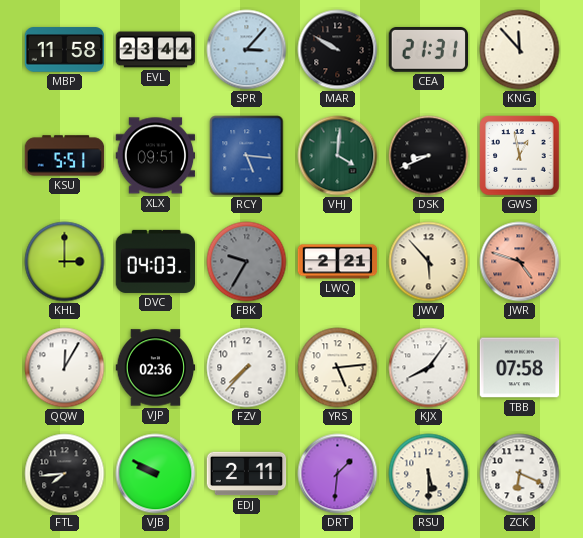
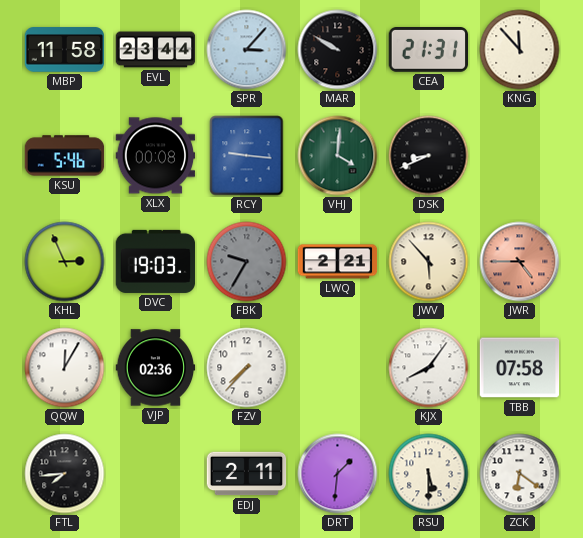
KSU: 5:51 -> 5:46 (65, 156)
XLX: 09:51 -> 00:08 (156, 156)
RCY: 5:16 -> 9:16 (247, 156)
GWS: 12:58 -> none (520, 156)
KHL: 3:00 -> 2:56 (65, 262)
DVC: 04:03 -> 19:03 (156, 261)
JWR: 4:48 -> 4:45 (520, 262)
YRS: 5:14 -> none (338, 368)
VJB: 9:50 -> none (156, 474)
ZCK: 6:19 -> 6:21 (520, 474)
